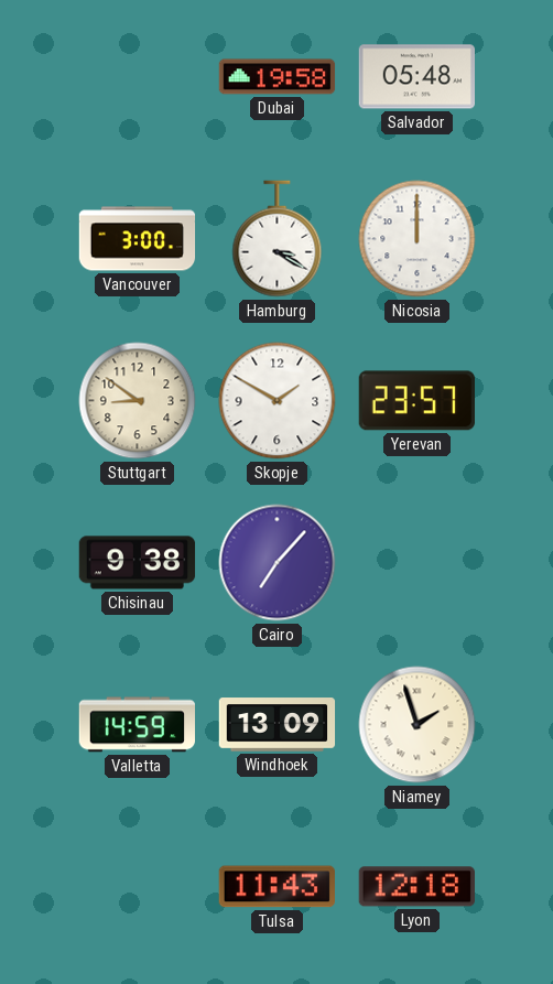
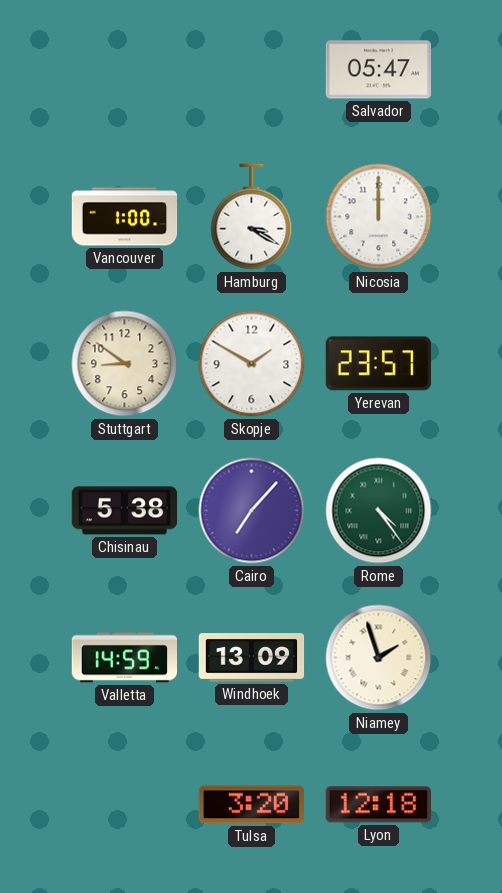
Dubai: 19:58 -> none (278, 77)
Salvador: 05:48 -> 05:47 (378, 70)
Vancouver: 3:00 -> 1:00 (125, 217)
Chisinau: 9:38 -> 5:38 (125, 511)
Rome: none -> 4:24 (379, 511)
Tulsa: 11:43 -> 3:20 (251, 805)
